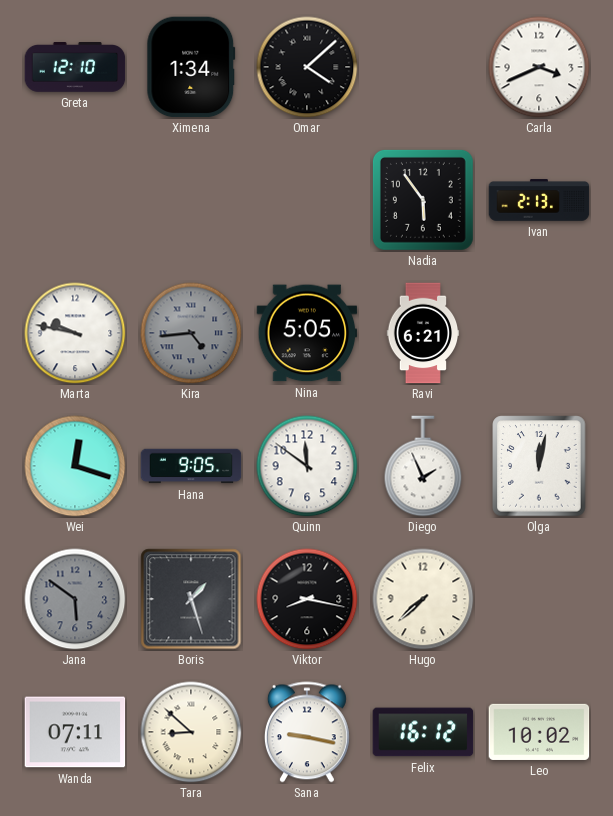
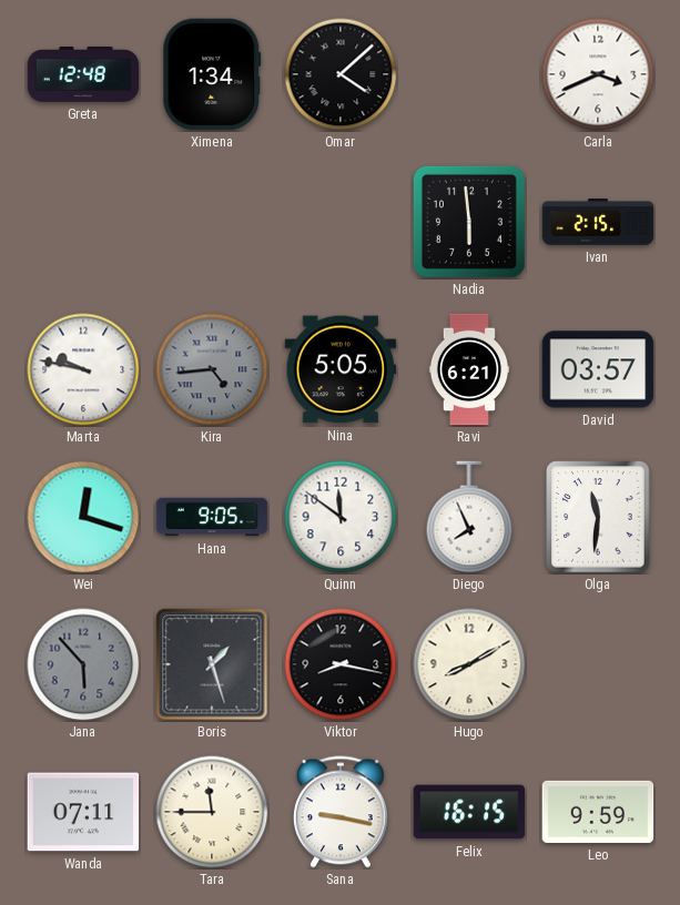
Greta: 12:10 -> 12:48 (83, 75)
Nadia: 5:54 -> 5:59 (469, 222)
Ivan: 2:13 -> 2:15 (598, 222)
David: none -> 03:57 (598, 369)
Diego: 1:56 -> 7:56 (469, 517)
Olga: 12:02 -> 11:31 (598, 517)
Jana: 5:51 -> 5:53 (83, 664)
Hugo: 7:38 -> 8:10 (469, 664)
Tara: 8:52 -> 11:45 (212, 812)
Felix: 16:12 -> 16:15 (469, 812)
Leo: 10:02 -> 9:59 (598, 812)
